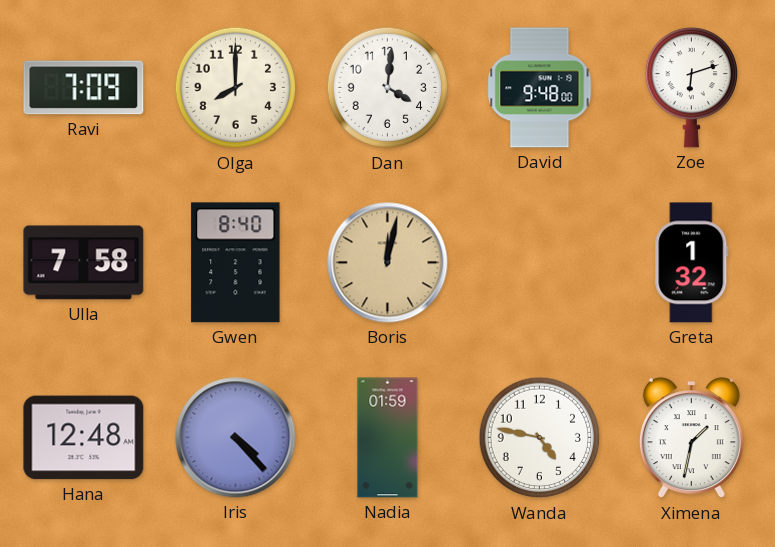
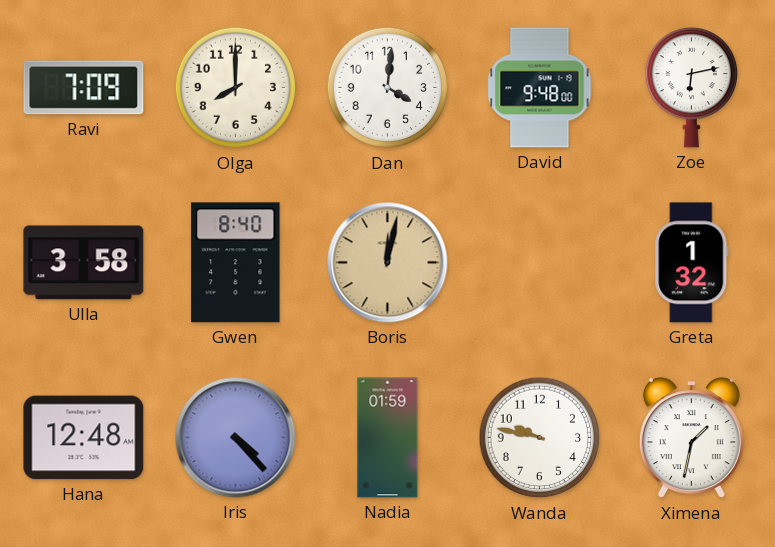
Zoe: 6:12 -> 6:13 (691, 88)
Ulla: 7:58 -> 3:58 (84, 263)
Wanda: 4:47 -> 9:47 (540, 438)
